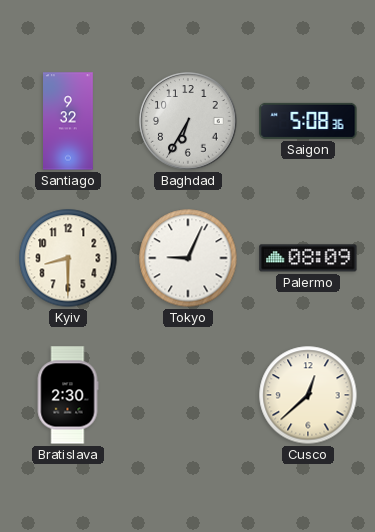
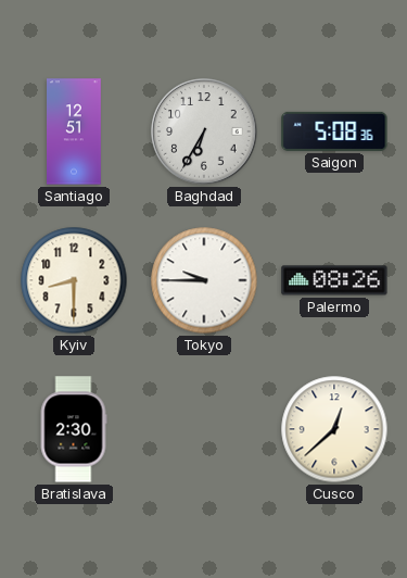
Santiago: 9:32 -> 12:51 (75, 131)
Tokyo: 9:04 -> 9:45 (204, 280)
Palermo: 08:09 -> 08:26 (334, 280)
